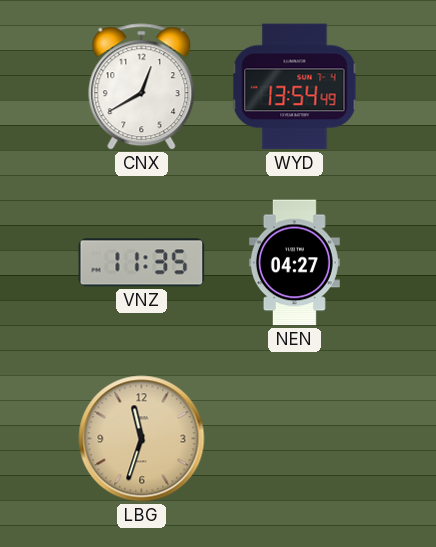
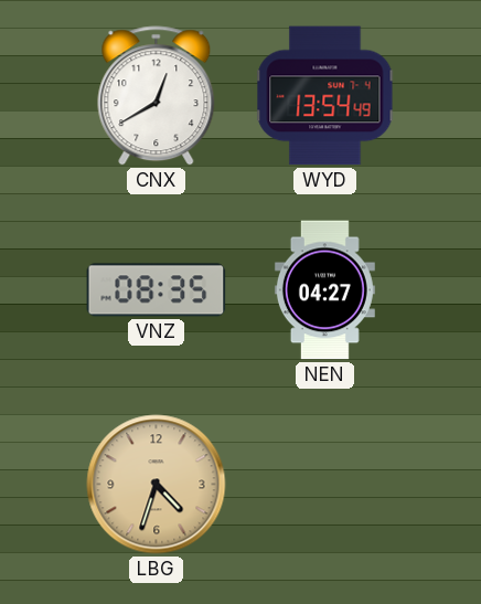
VNZ: 11:35 -> 08:35 (157, 290)
LBG: 11:33 -> 4:33 (157, 485)
